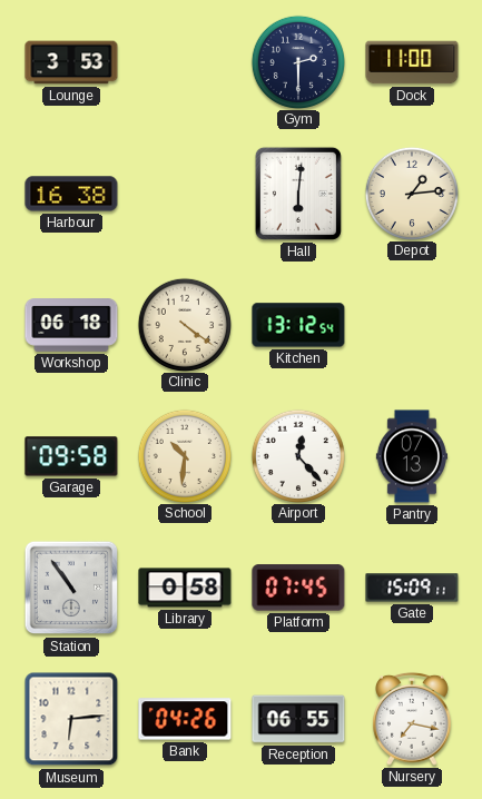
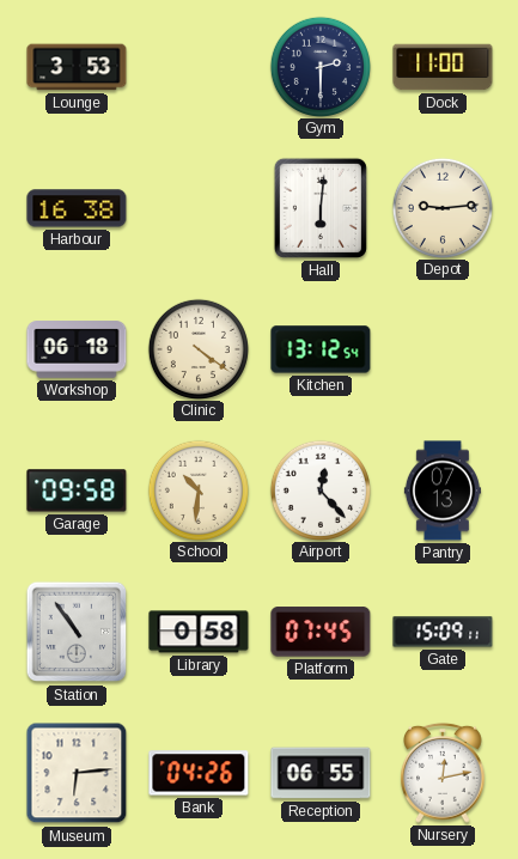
Depot: 1:14 -> 9:14 (441, 207)
Nursery: 7:17 -> 12:13 (444, 773)
